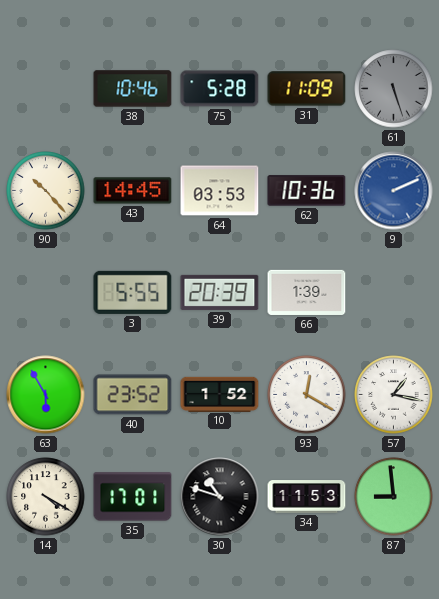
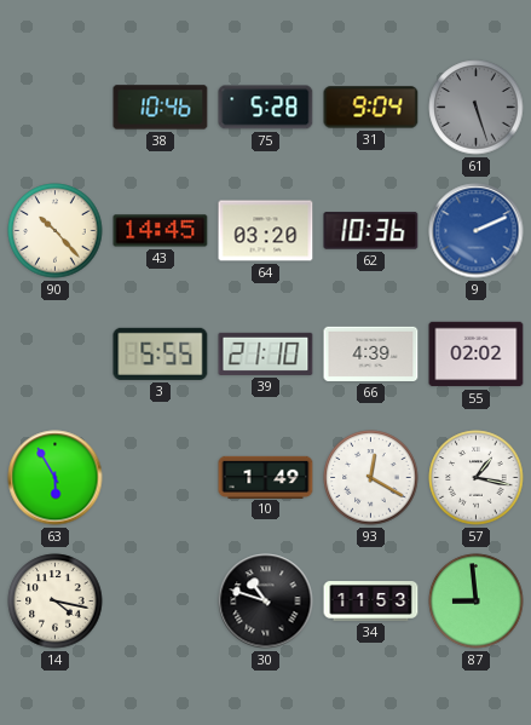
31: 11:09 -> 9:04 (371, 108)
64: 03:53 -> 03:20 (266, 231)
39: 20:39 -> 21:10 (266, 353)
66: 1:39 -> 4:39 (371, 353)
55: none -> 02:02 (477, 355)
40: 23:52 -> none (133, 395)
10: 1:52 -> 1:49 (266, 477)
14: 4:20 -> 4:17 (56, 602)
35: 17:01 -> none (133, 497)
